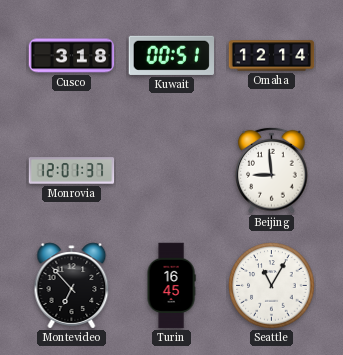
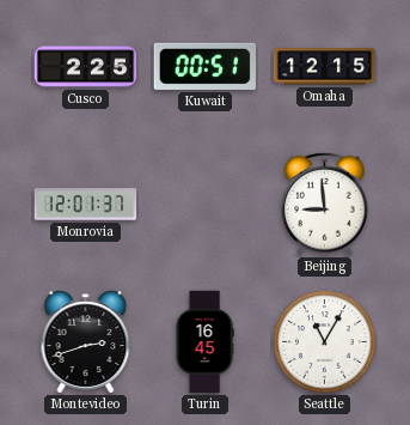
Cusco: 3:18 -> 2:25 (86, 67)
Omaha: 12:14 -> 12:15 (325, 67)
Montevideo: 6:53 -> 2:42 (86, 342)
